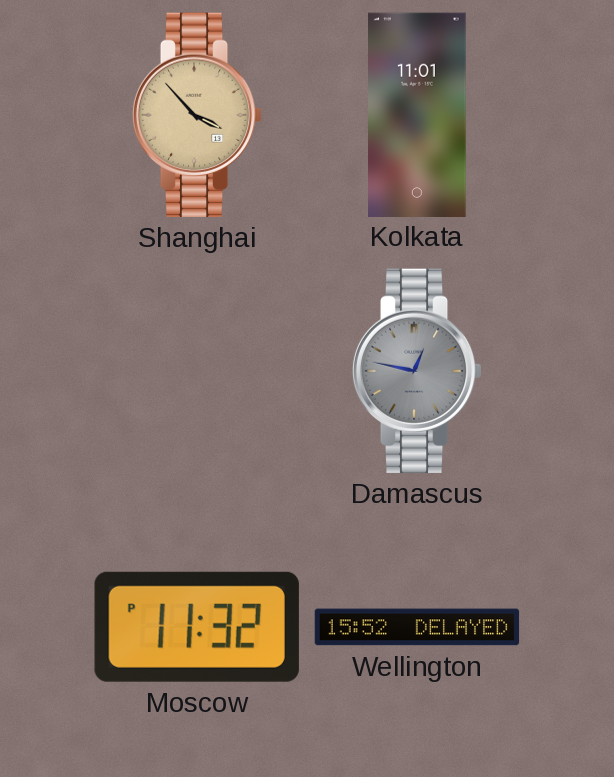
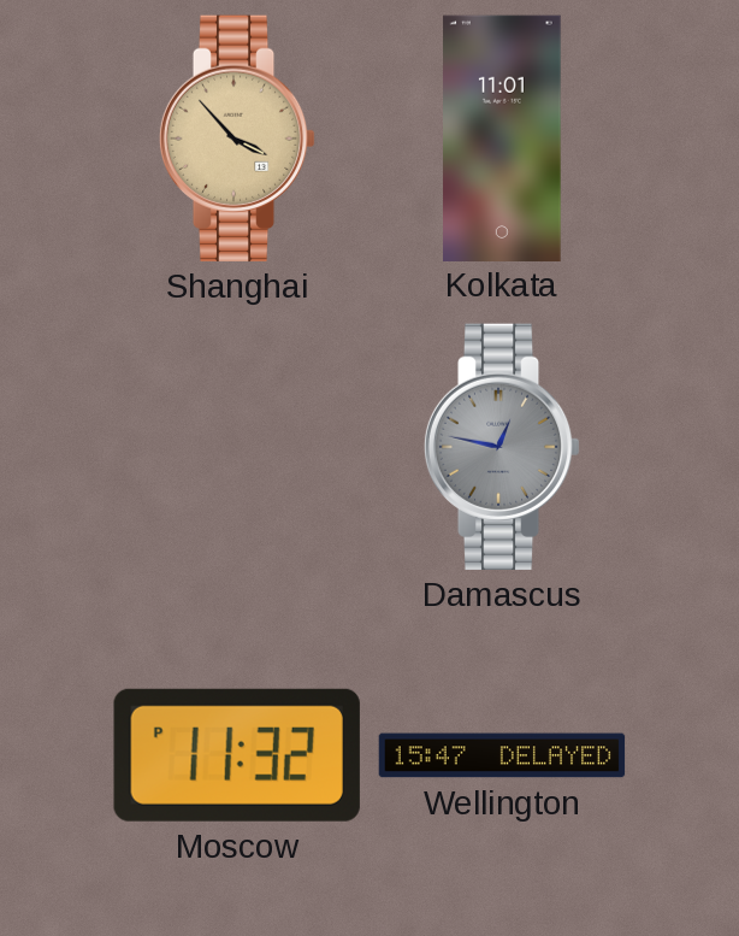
Wellington: 15:52 -> 15:47 (502, 755)
